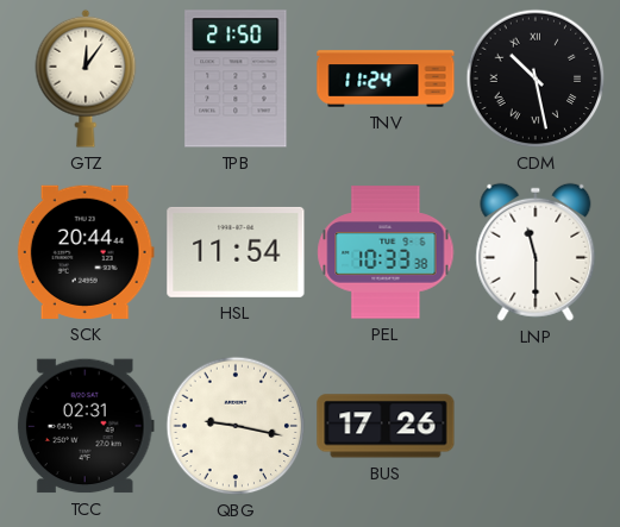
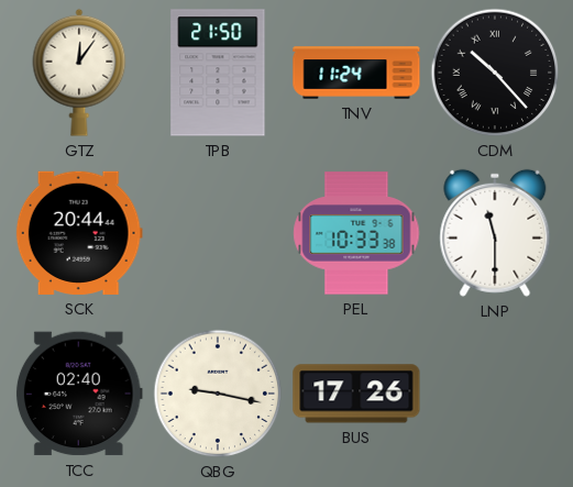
CDM: 10:28 -> 10:23 (495, 73)
HSL: 11:54 -> none (236, 252)
TCC: 02:31 -> 02:40 (79, 394)
